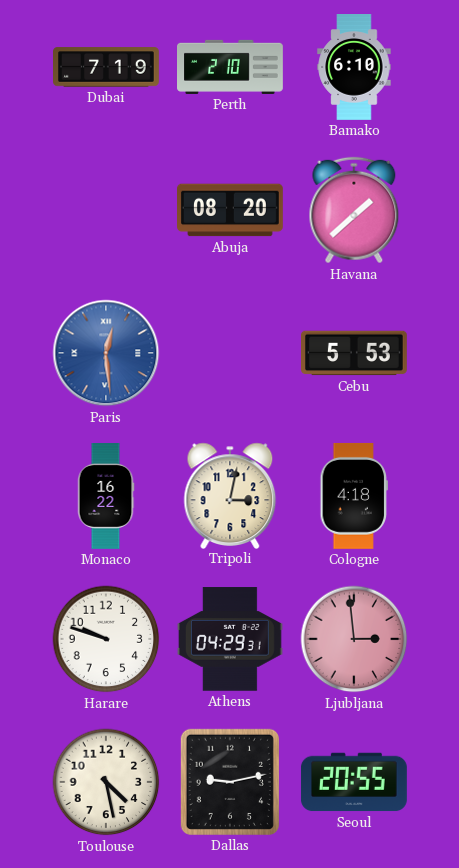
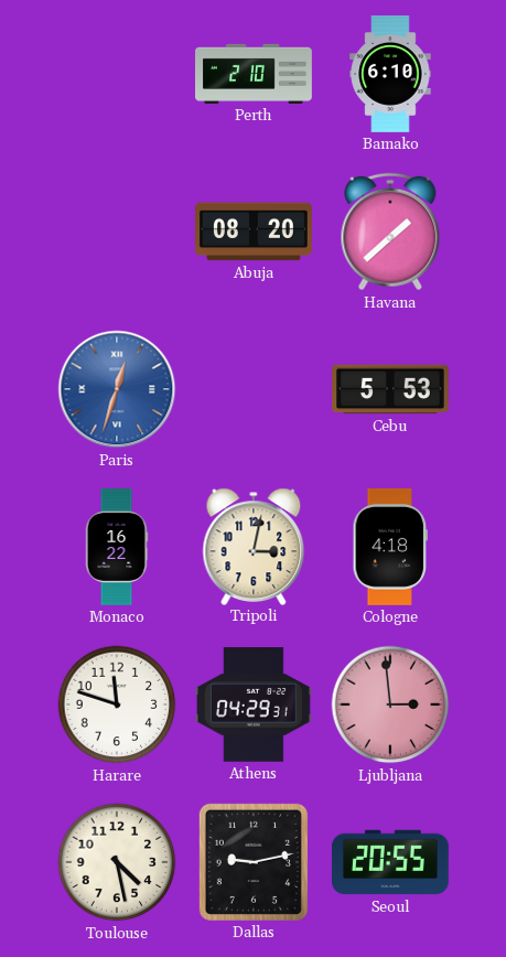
Dubai: 7:19 -> none (107, 67)
Paris: 12:29 -> 12:33 (117, 389)
Harare: 9:48 -> 11:48 (117, 705)
